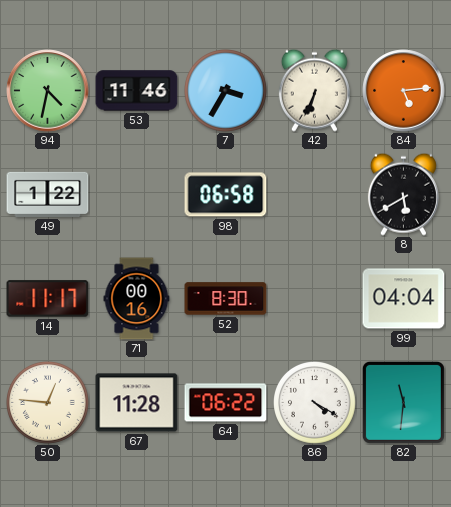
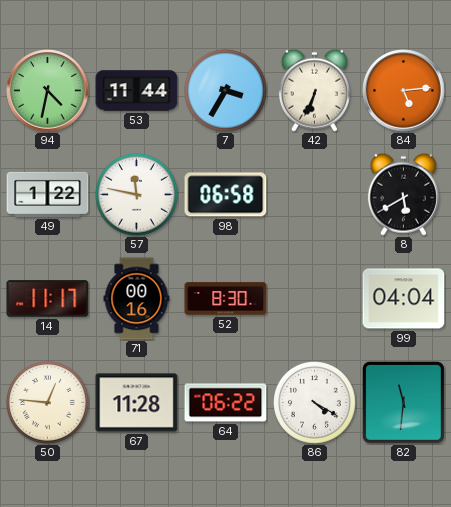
53: 11:46 -> 11:44 (137, 91)
57: none -> 11:47 (137, 195)
